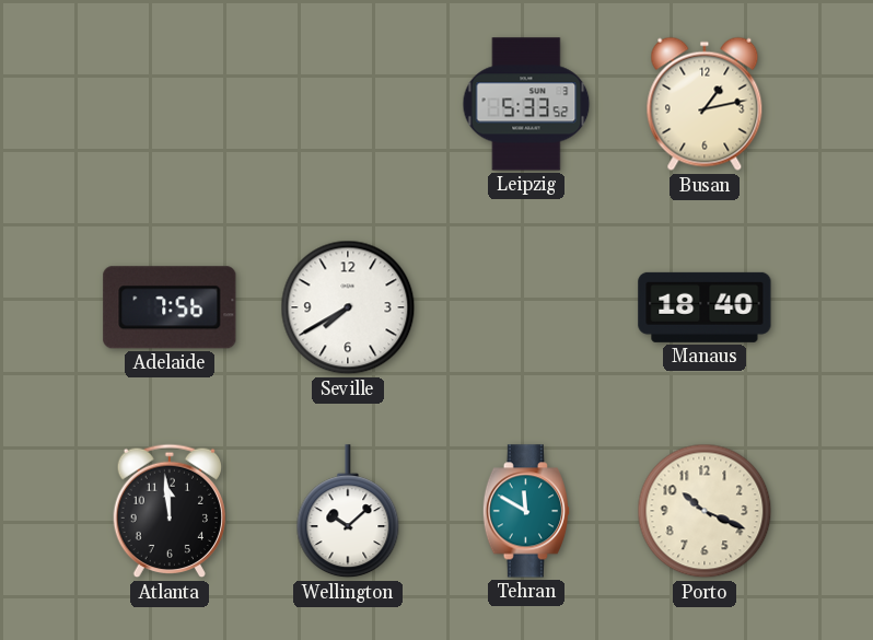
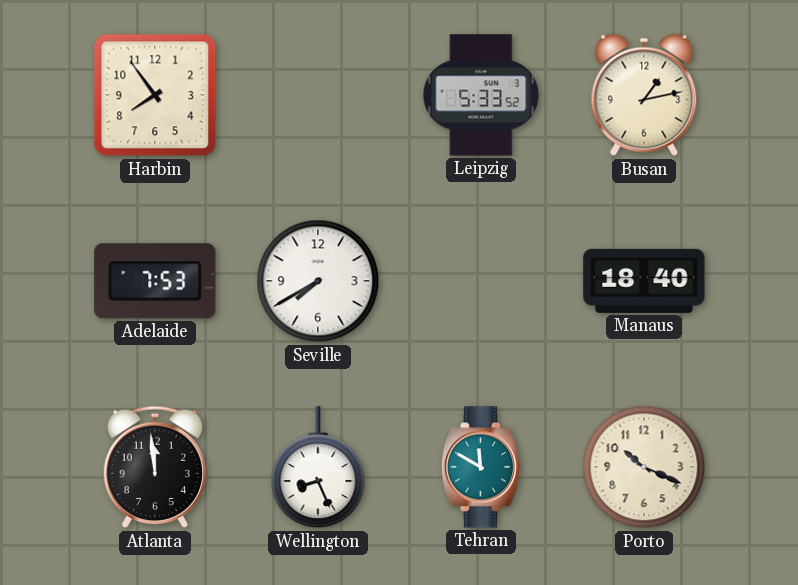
Harbin: none -> 7:54 (155, 95)
Adelaide: 7:56 -> 7:53 (155, 281)
Wellington: 10:08 -> 8:26 (318, 468)
